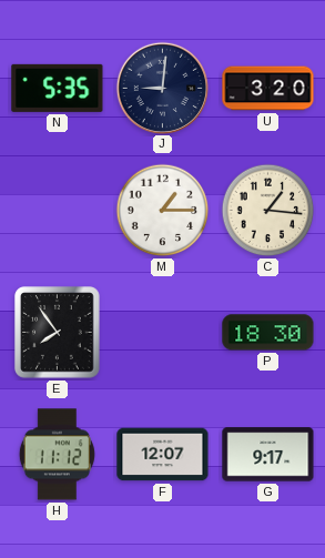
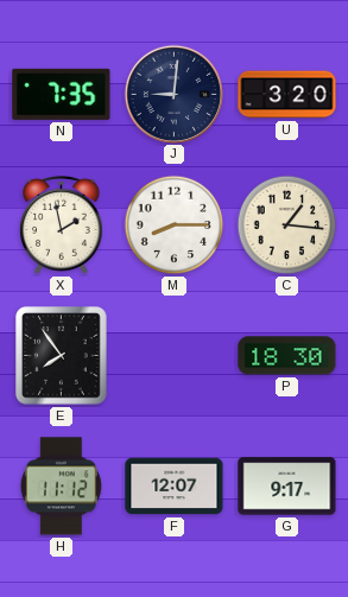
N: 5:35 -> 7:35 (62, 94)
X: none -> 1:58 (62, 224)
M: 1:15 -> 8:15 (175, 226)
